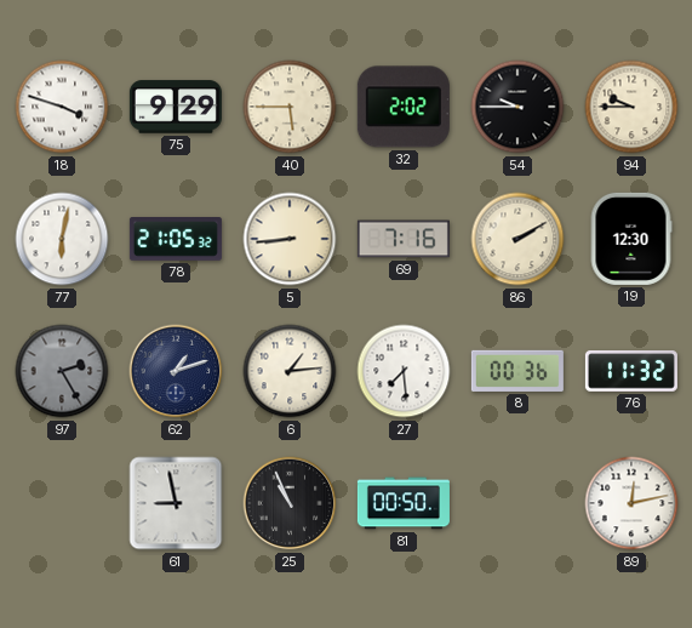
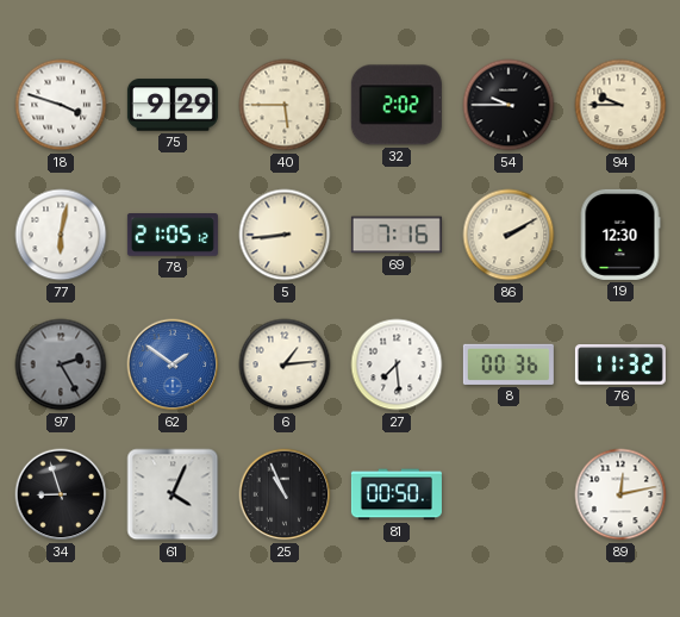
78: 21:05:32 -> 21:05:12 (173, 235)
62: 1:12 -> 1:51 (173, 364)
62 dial: navy -> blue (173, 364)
34: none -> 8:57 (61, 494)
61: 8:58 -> 4:04 (173, 494)
